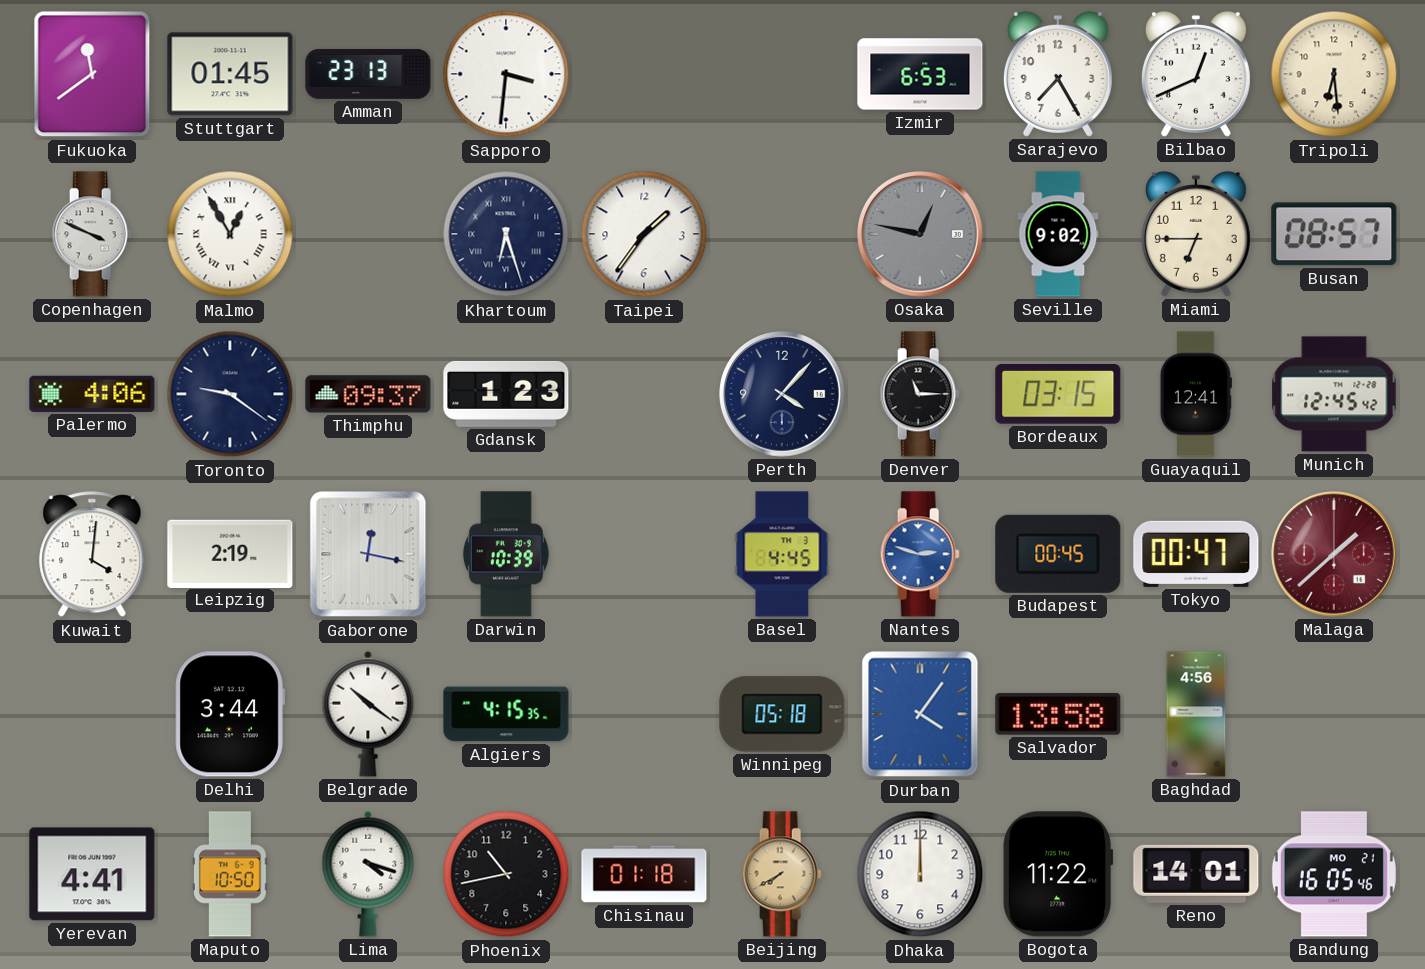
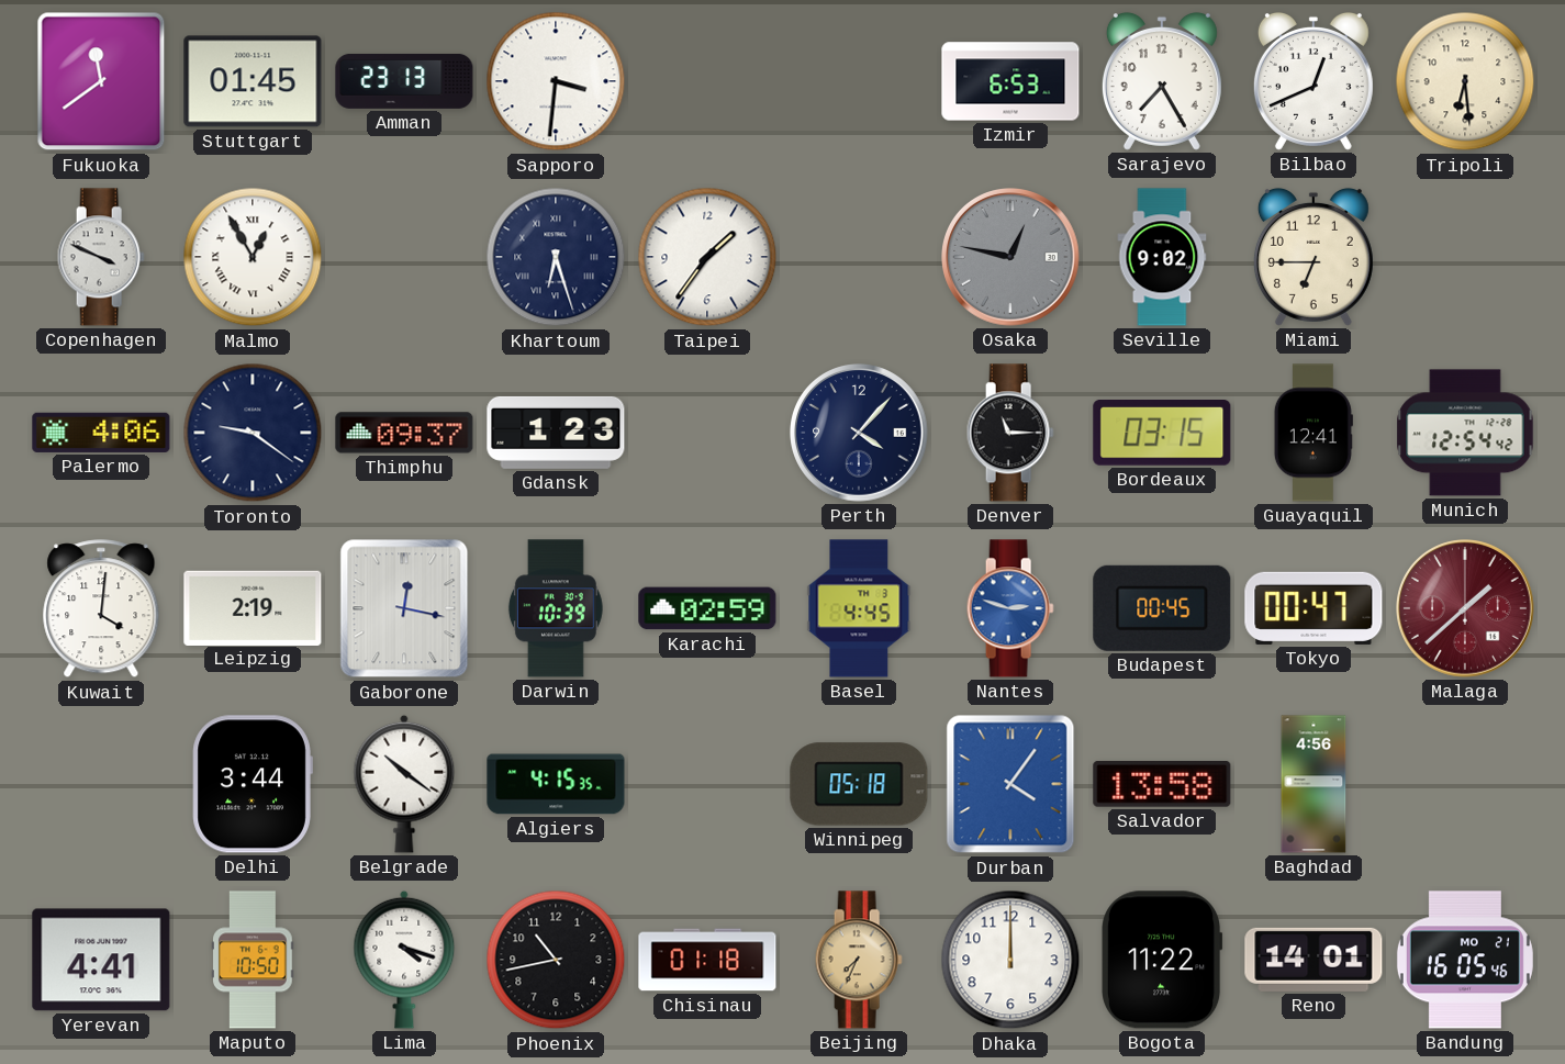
Busan: 08:57 -> none (1334, 234)
Munich: 12:45 -> 12:54 (1465, 433)
Karachi: none -> 02:59 (707, 608)
Beijing: 7:40 -> 7:34 (859, 960)
